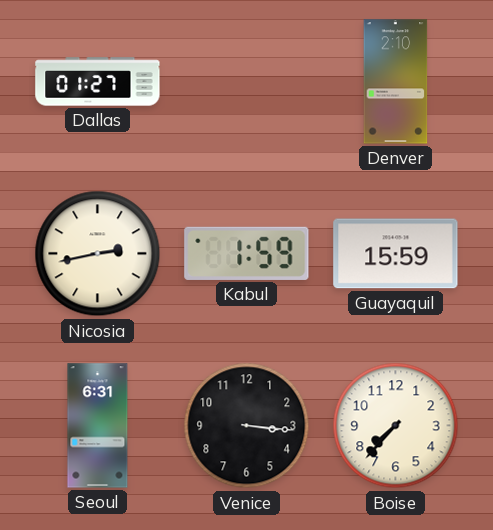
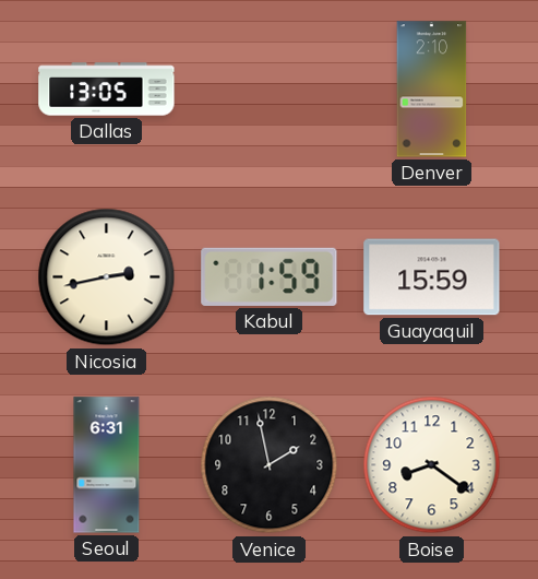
Dallas: 01:27 -> 13:05 (107, 90)
Venice: 3:16 -> 1:58 (270, 465)
Boise: 7:37 -> 8:21 (432, 465)
